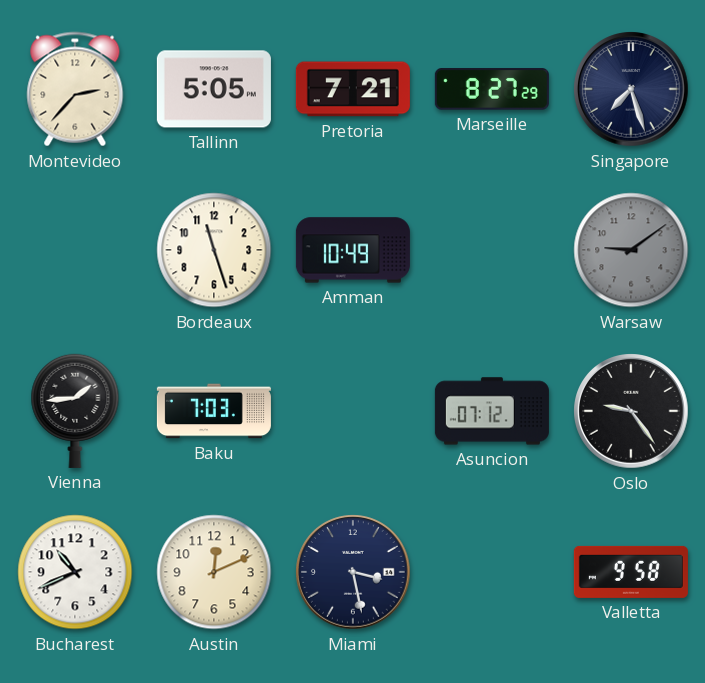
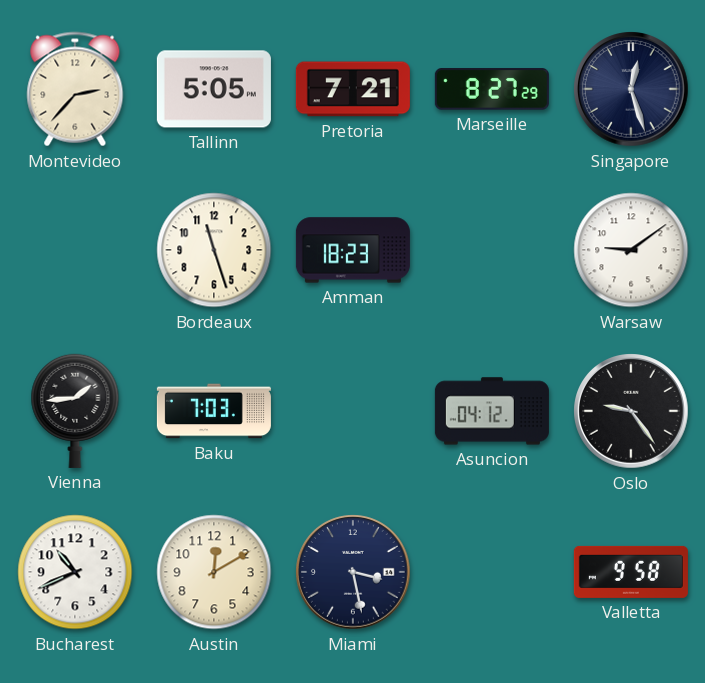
Singapore: 7:27 -> 12:27 (631, 89)
Amman: 10:49 -> 18:23 (353, 250)
Warsaw dial: grey -> white (631, 250)
Asuncion: 07:12 -> 04:12 (492, 411)
Austin: 12:11 -> 12:10 (214, 572)
